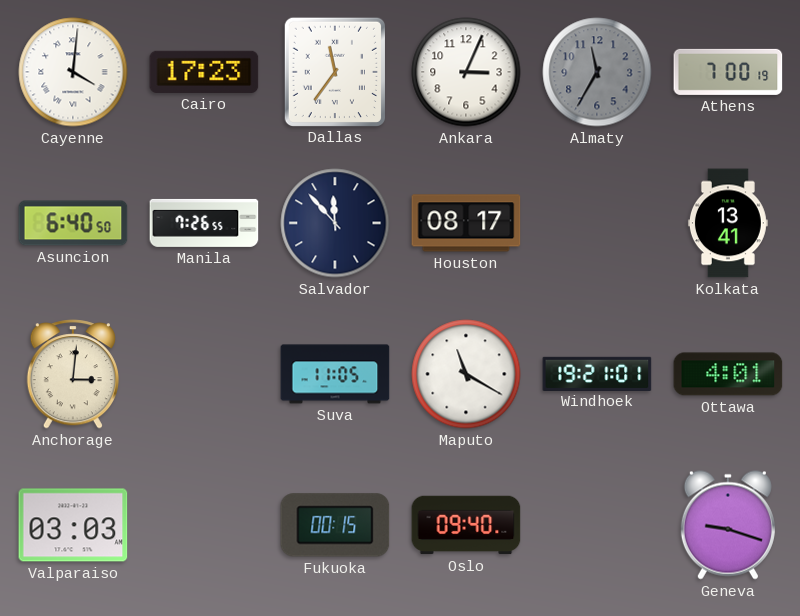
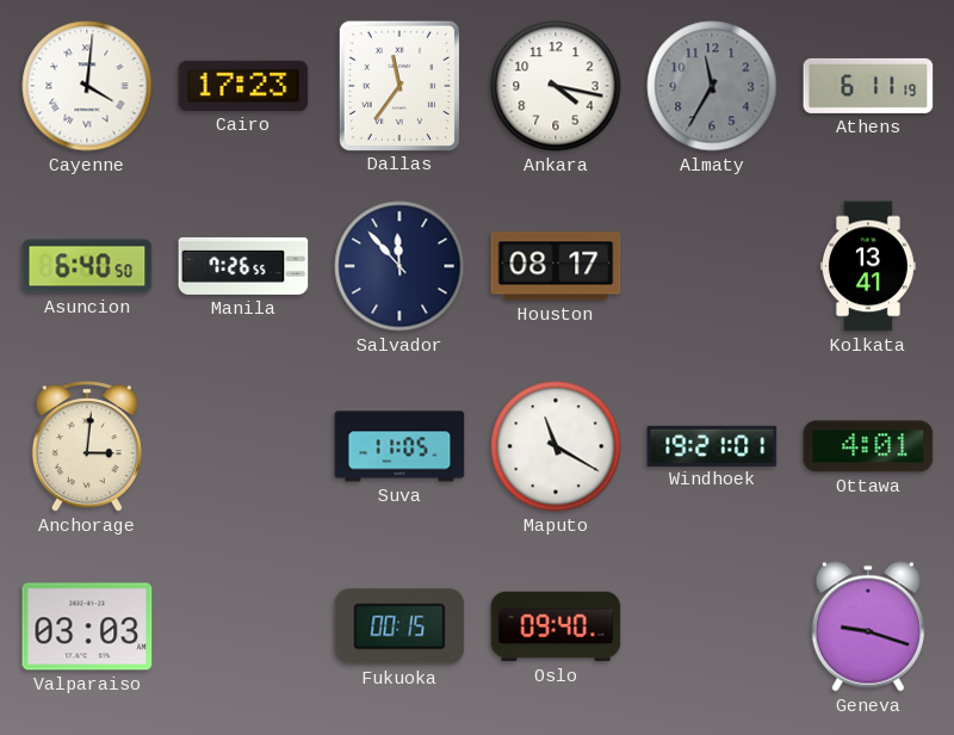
Ankara: 3:04 -> 4:17 (556, 86)
Athens: 7:00 -> 6:11 (868, 86)
